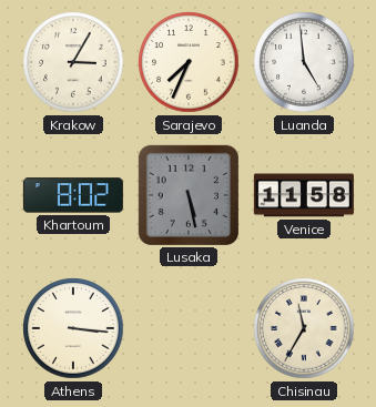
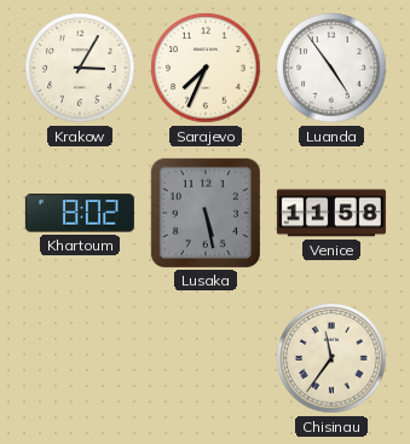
Luanda: 4:59 -> 4:54 (331, 68)
Athens: 3:16 -> none (73, 328)
Chisinau: 11:35 -> 11:36 (331, 358)
